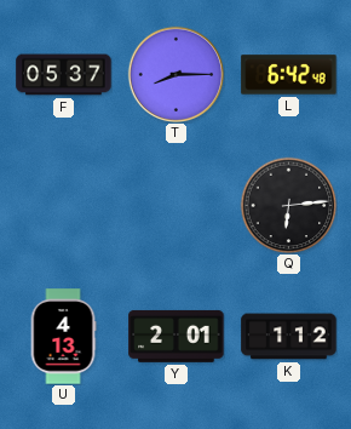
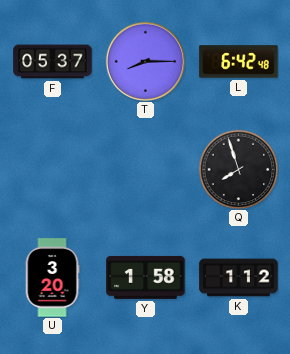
Q: 6:14 -> 7:57 (238, 169)
U: 4:13 -> 3:20 (52, 278)
Y: 2:01 -> 1:58 (146, 277)
